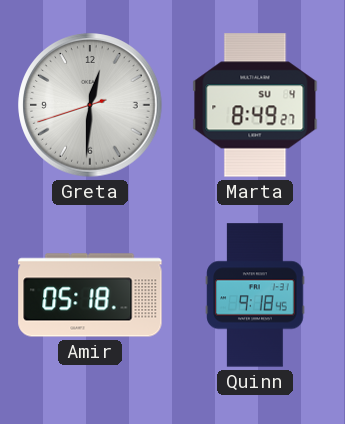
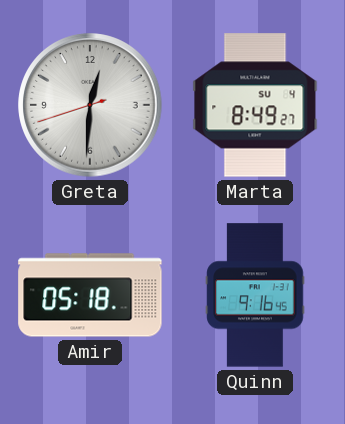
Quinn: 9:18 -> 9:16 (255, 295)
